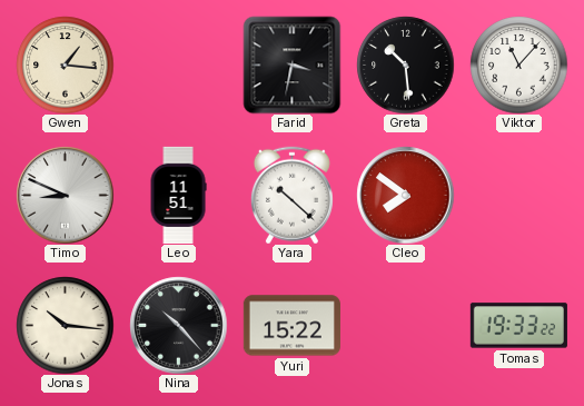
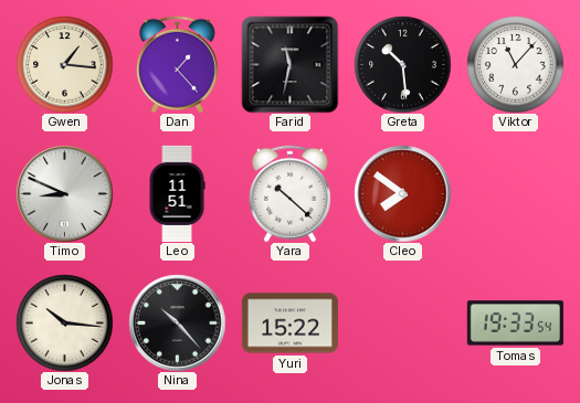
Dan: none -> 1:23 (177, 64)
Farid: 3:32 -> 11:32 (289, 64)
Tomas: 19:33:22 -> 19:33:54 (515, 324)
